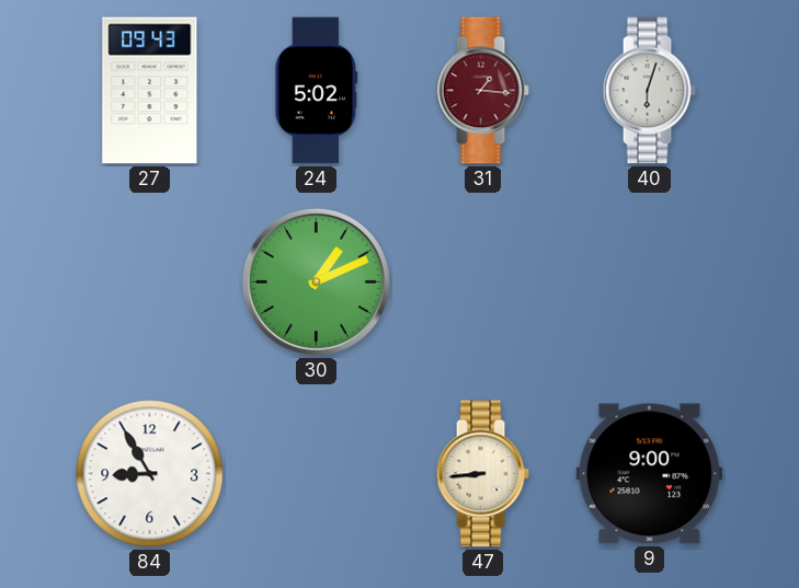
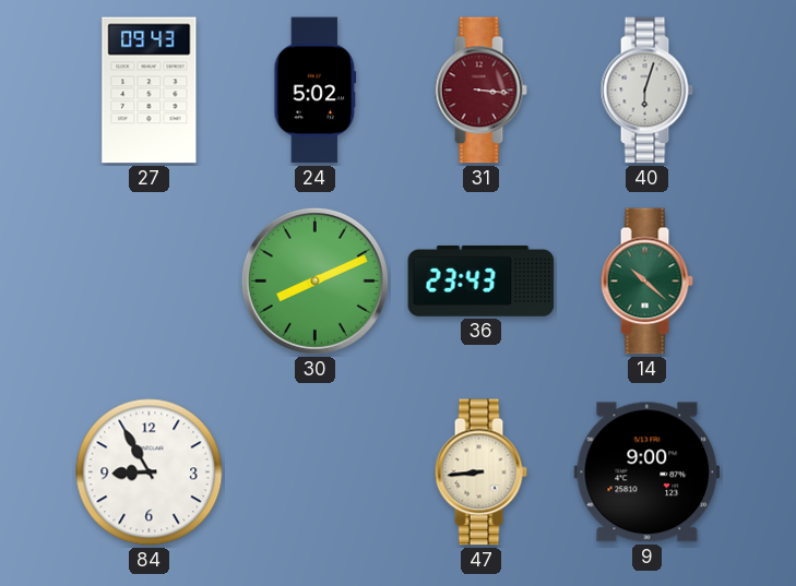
31: 1:16 -> 3:16 (480, 91)
30: 1:11 -> 8:11 (314, 280)
36: none -> 23:43 (482, 280)
14: none -> 10:22 (646, 282)
